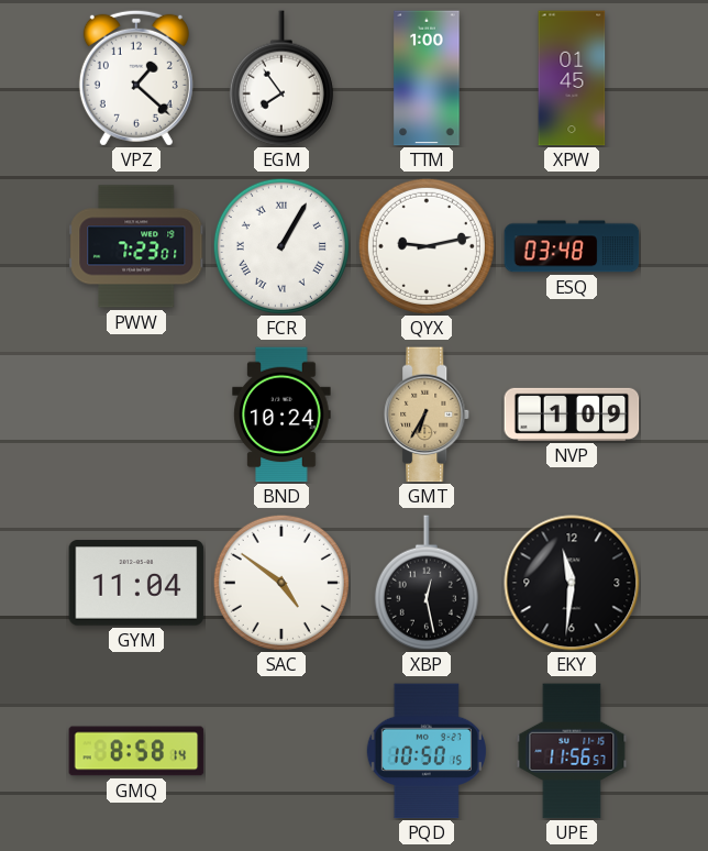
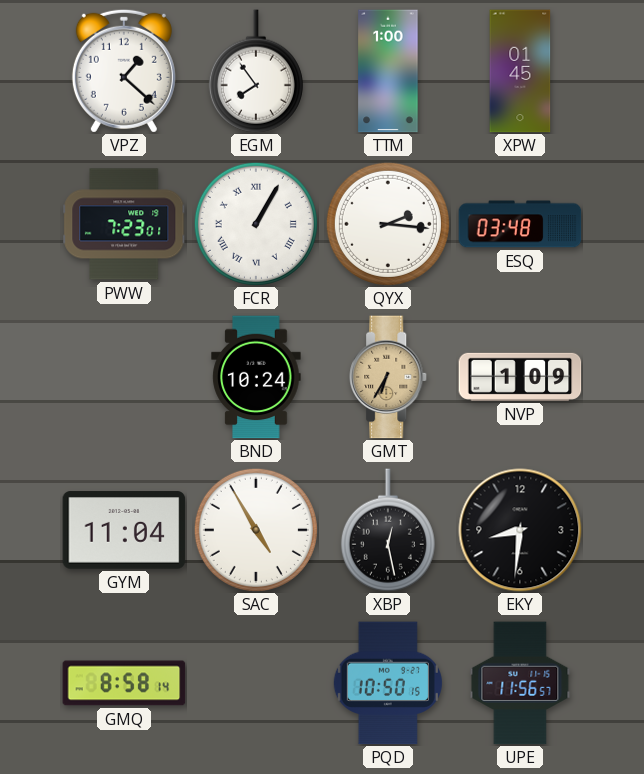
QYX: 9:13 -> 2:16 (388, 224)
SAC: 4:51 -> 4:55 (256, 530)
EKY: 11:31 -> 8:31 (520, 530)
